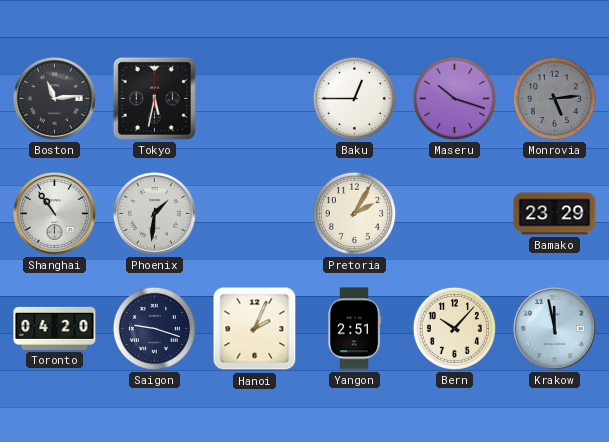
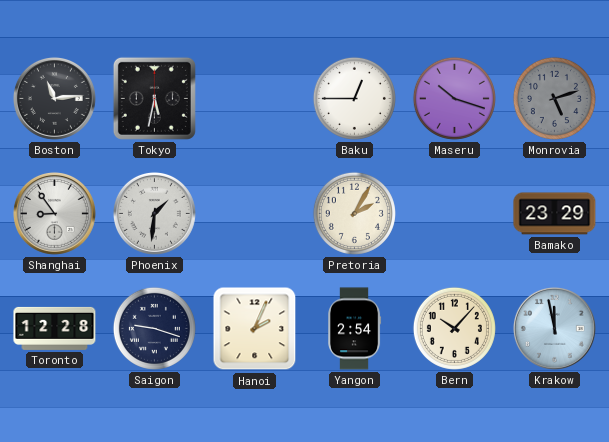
Monrovia: 5:14 -> 5:12 (554, 98)
Shanghai: 10:54 -> 8:54 (54, 213)
Toronto: 04:20 -> 12:28 (55, 328)
Yangon: 2:51 -> 2:54 (355, 329)
